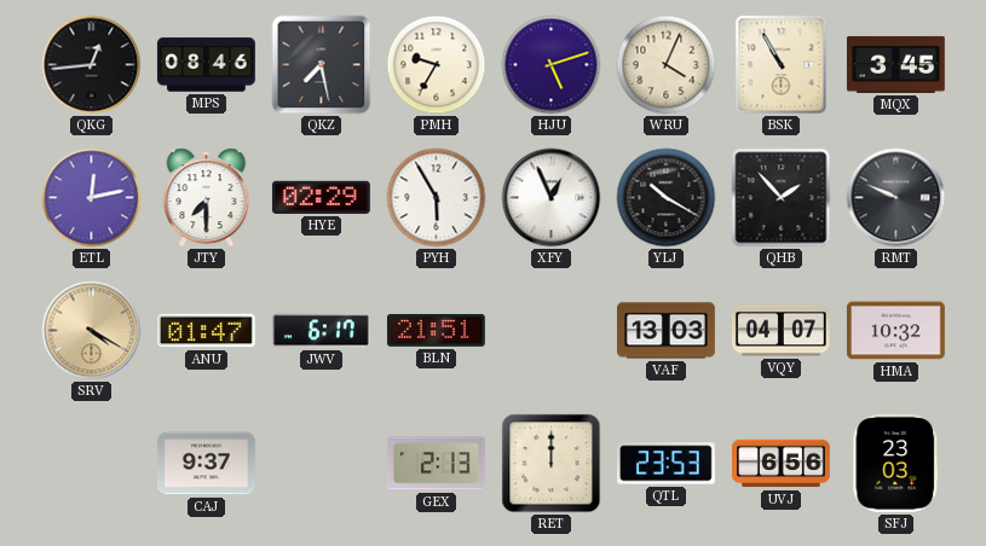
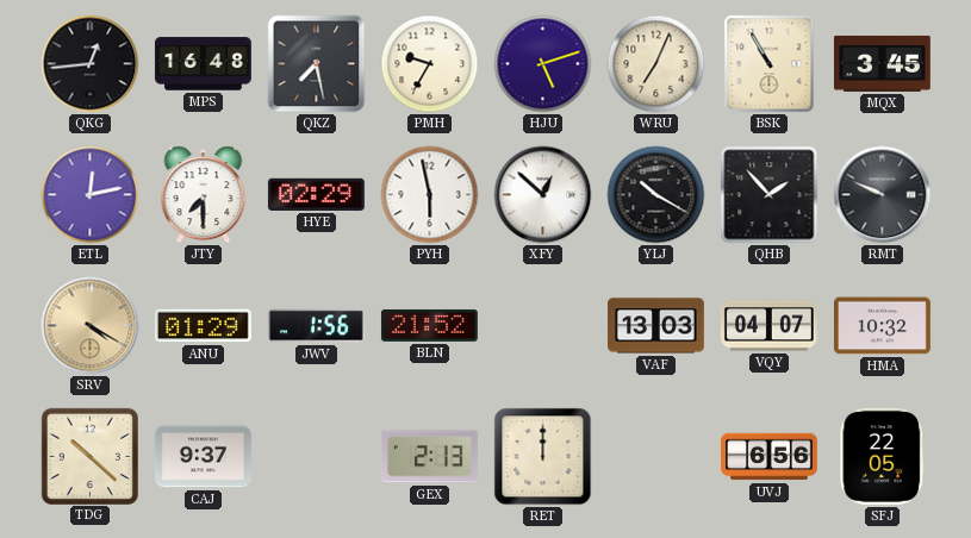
MPS: 08:46 -> 16:48 (203, 64)
WRU: 4:04 -> 7:04 (656, 64)
PYH: 5:55 -> 5:58 (430, 195)
XFY: 12:56 -> 12:52 (543, 195)
ANU: 01:47 -> 01:29 (203, 326)
JWV: 6:17 -> 1:56 (316, 326)
BLN: 21:51 -> 21:52 (429, 325)
TDG: none -> 10:22 (89, 456)
QTL: 23:53 -> none (665, 464)
SFJ: 23:03 -> 22:05 (883, 456)
